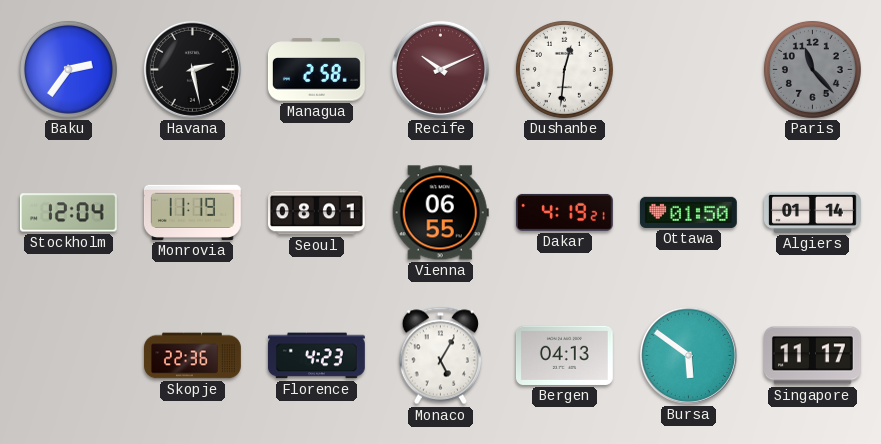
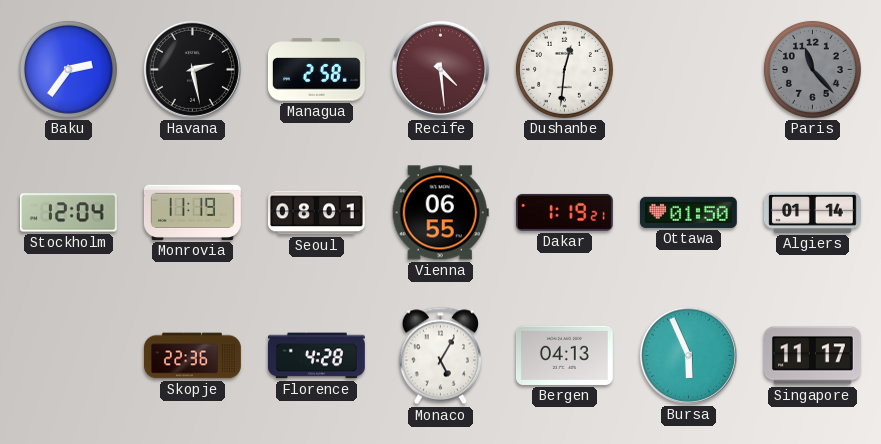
Recife: 10:11 -> 4:29 (440, 69)
Dakar: 4:19 -> 1:19 (564, 212)
Florence: 4:23 -> 4:28 (316, 356)
Bursa: 5:51 -> 5:56 (688, 355)
